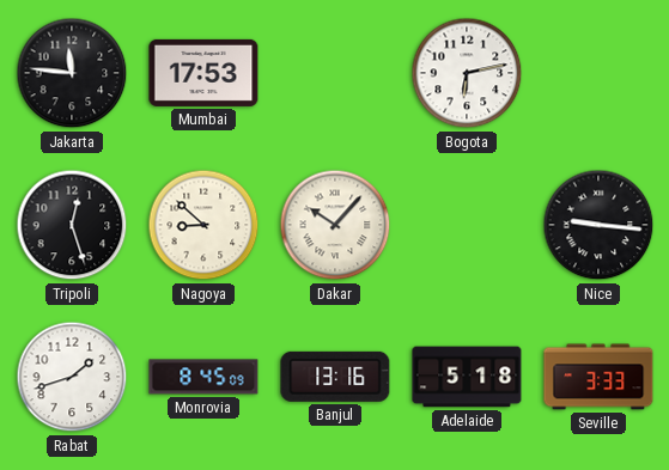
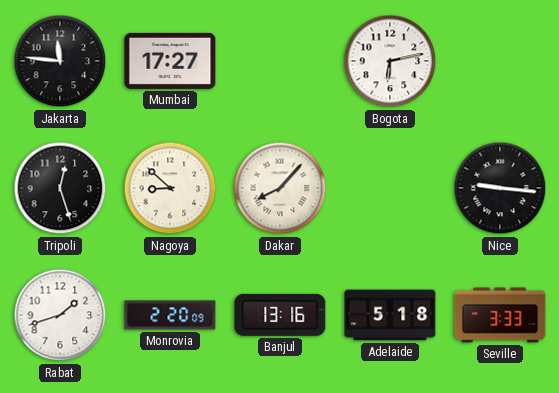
Mumbai: 17:53 -> 17:27 (170, 61)
Dakar: 10:07 -> 8:07 (280, 188)
Monrovia: 8:45 -> 2:20 (170, 315)
